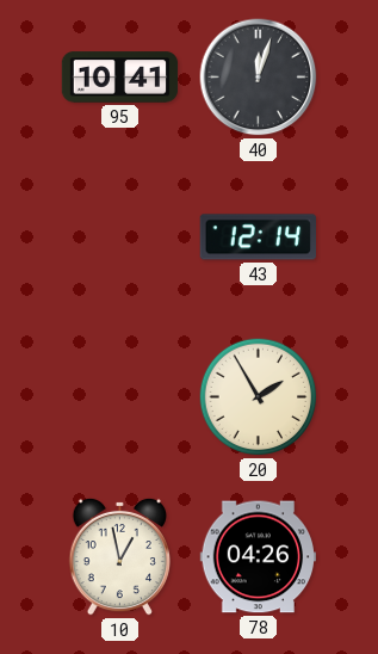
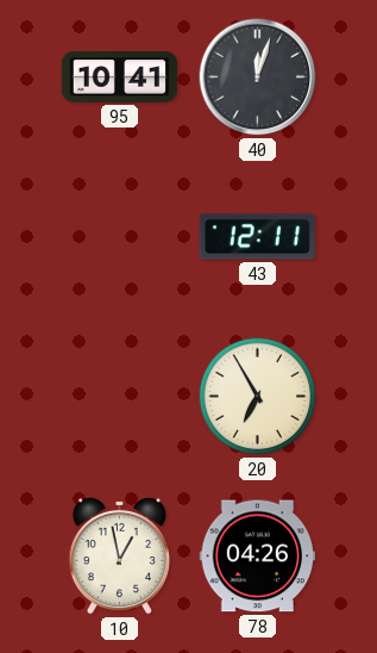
43: 12:14 -> 12:11 (257, 237)
20: 1:55 -> 6:55 (258, 397)
